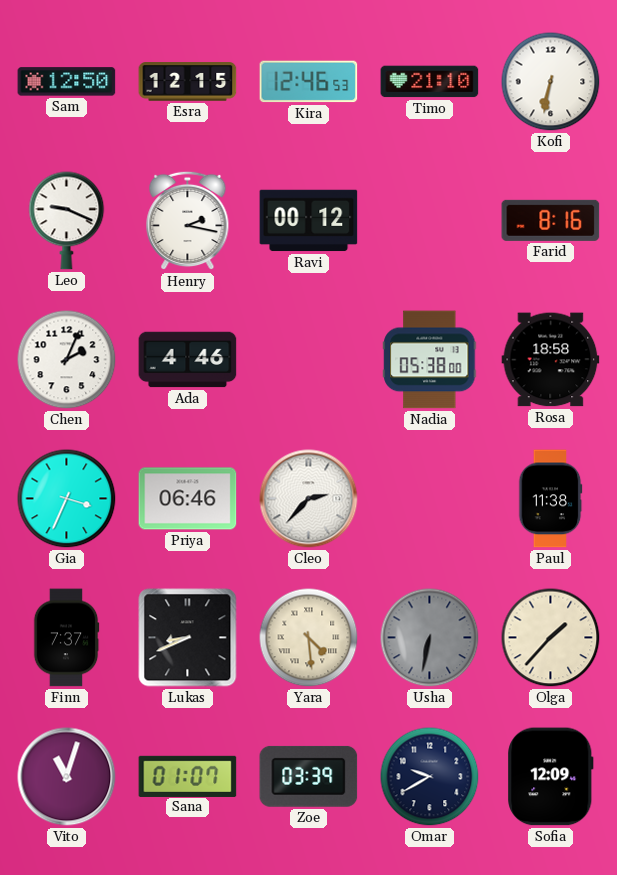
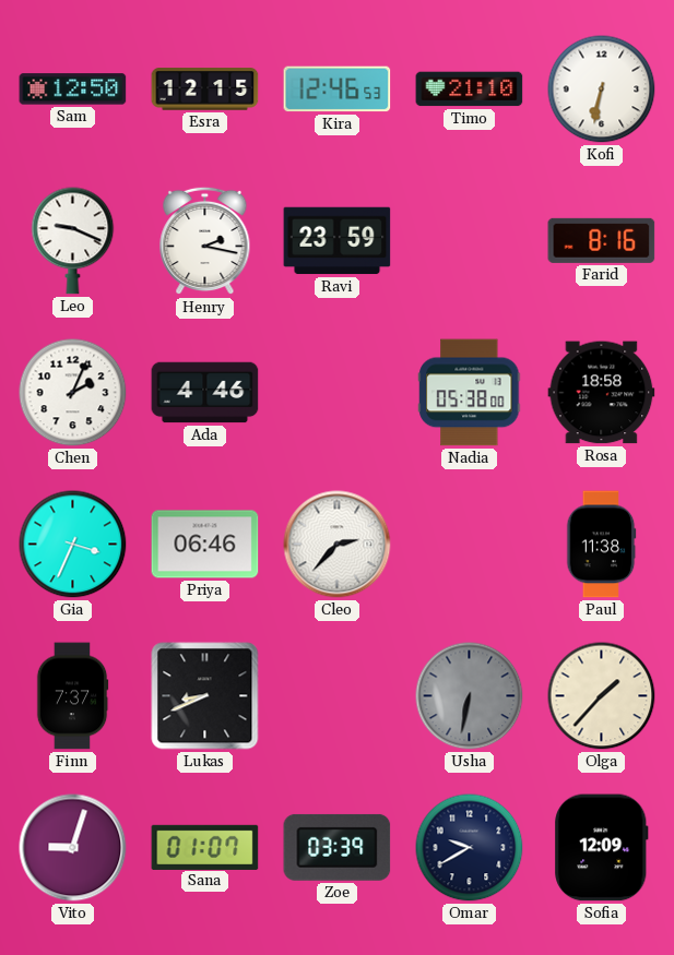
Ravi: 00:12 -> 23:59 (338, 241)
Yara: 4:29 -> none (309, 638)
Vito: 11:03 -> 9:03 (73, 848)
